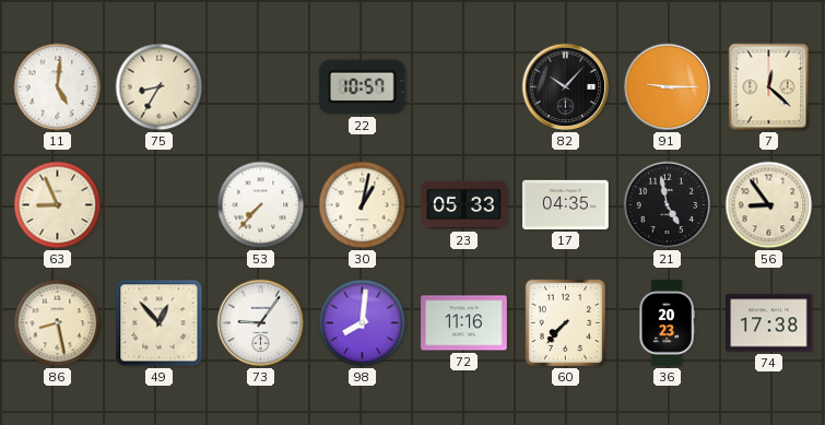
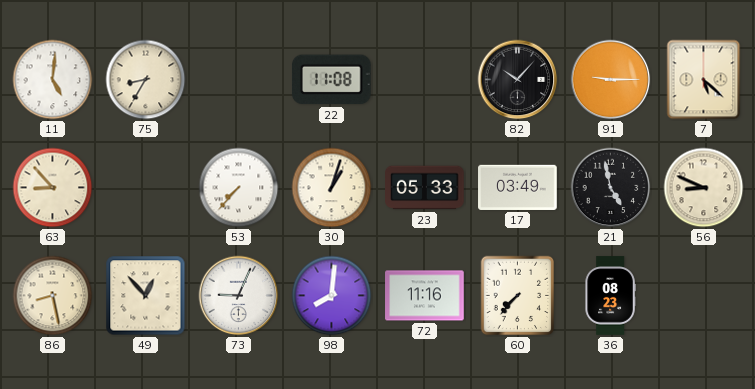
22: 10:57 -> 11:08 (331, 80)
7: 12:22 -> 5:22 (704, 80)
63: 8:56 -> 8:53 (53, 188)
30: 1:02 -> 1:03 (332, 188)
17: 04:35 -> 03:49 (518, 187)
56: 8:54 -> 8:49 (704, 188)
73: 9:06 -> 9:04 (239, 296)
36: 20:23 -> 08:23 (610, 296)
74: 17:38 -> none (769, 323)
